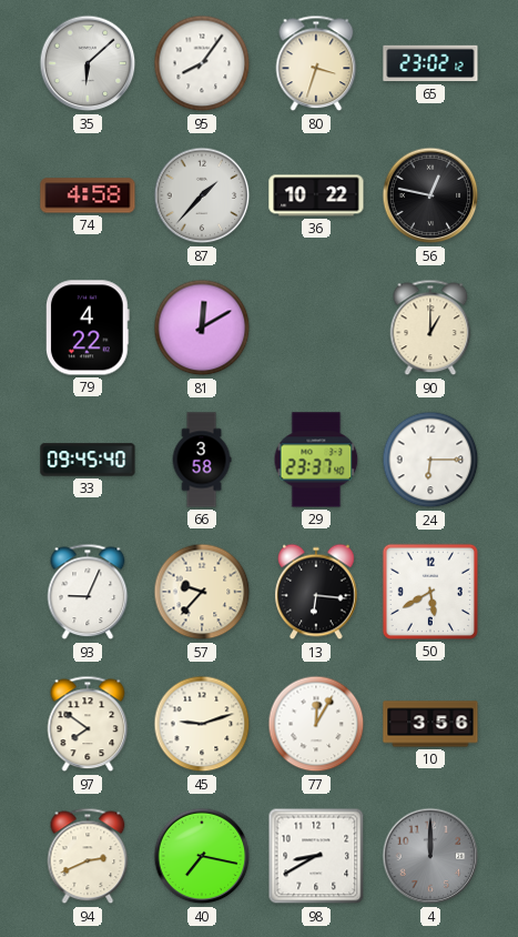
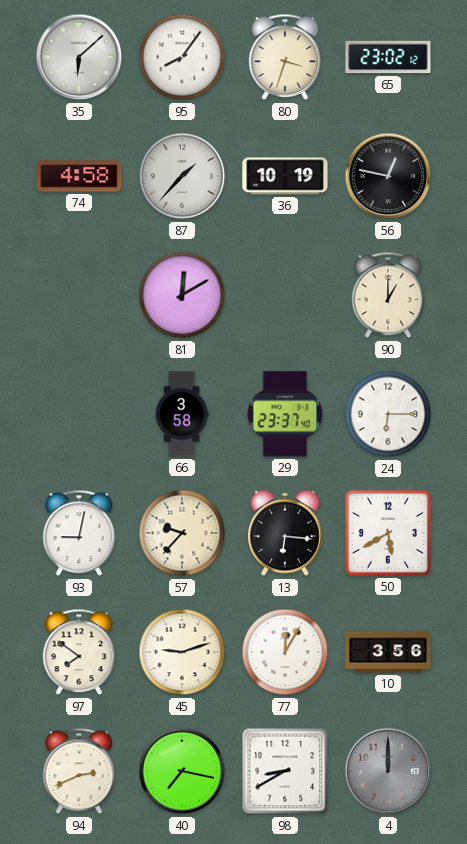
36: 10:22 -> 10:19 (285, 176)
79: 4:22 -> none (88, 328)
33: 09:45 -> none (88, 460)
93: 9:04 -> 9:02 (79, 533)
